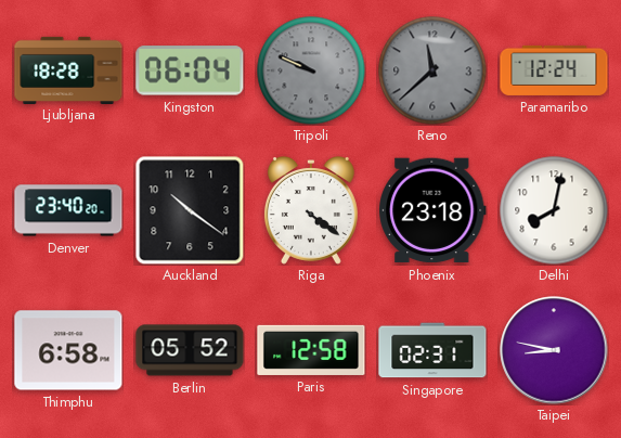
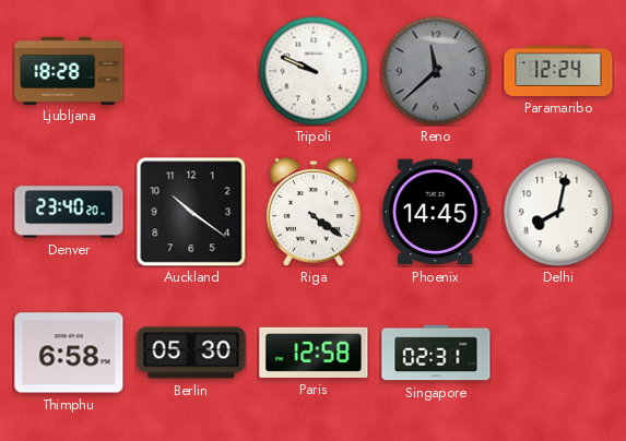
Kingston: 06:04 -> none (190, 70)
Tripoli dial: grey -> white (314, 71)
Phoenix: 23:18 -> 14:45 (436, 212)
Berlin: 05:52 -> 05:30 (191, 353)
Taipei: 8:47 -> none (554, 350)
